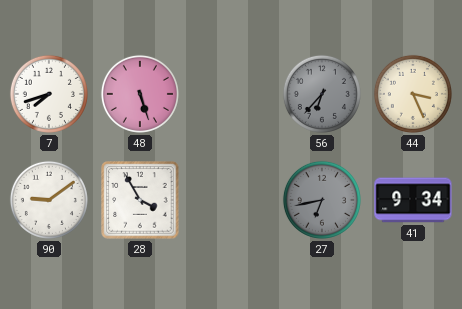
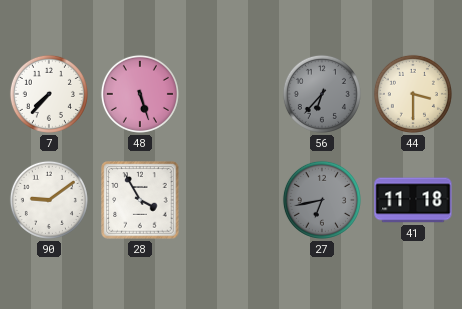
7: 7:42 -> 7:37 (49, 94)
44: 3:26 -> 3:30 (413, 94)
41: 9:34 -> 11:18 (413, 200)
